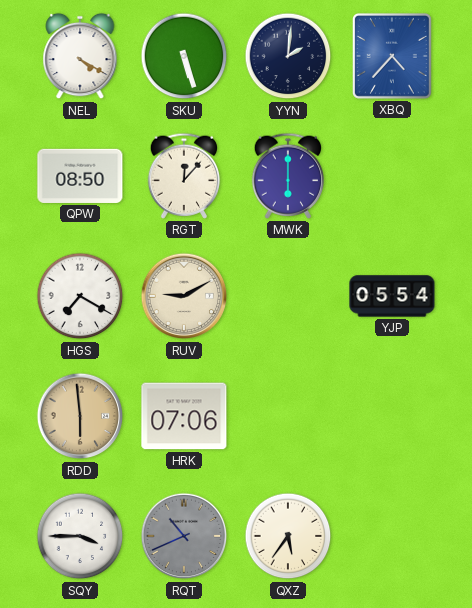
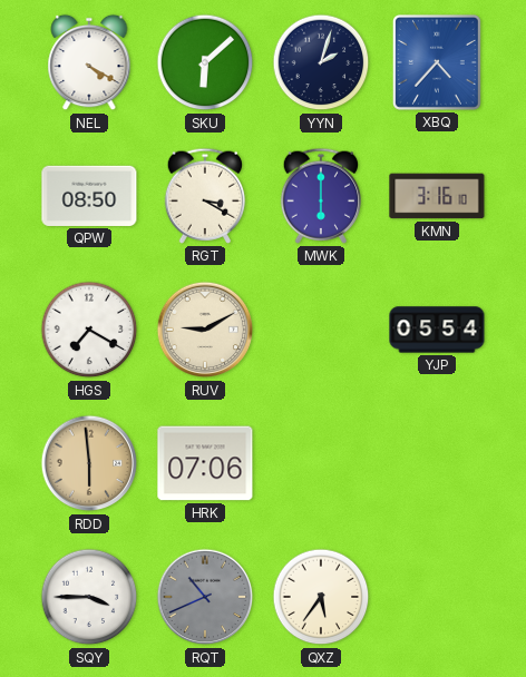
SKU: 5:27 -> 6:08 (205, 62)
YYN: 2:01 -> 2:03 (321, 62)
RGT: 12:07 -> 3:20 (205, 196)
KMN: none -> 3:16 (437, 196)
